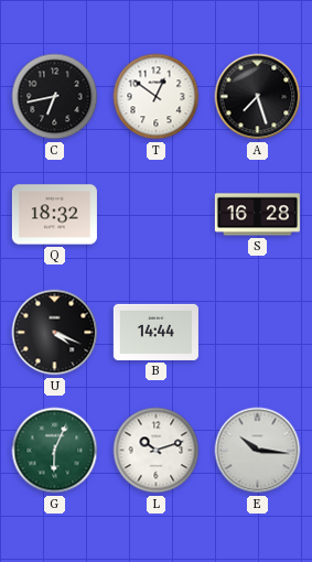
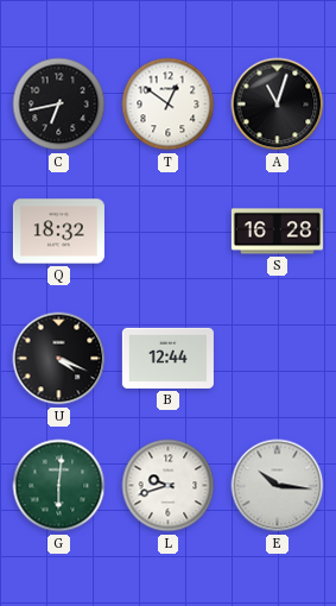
A: 7:27 -> 11:03 (278, 105)
B: 14:44 -> 12:44 (167, 358)
G: 6:04 -> 6:01 (59, 486)
L: 10:12 -> 9:42 (169, 486)
